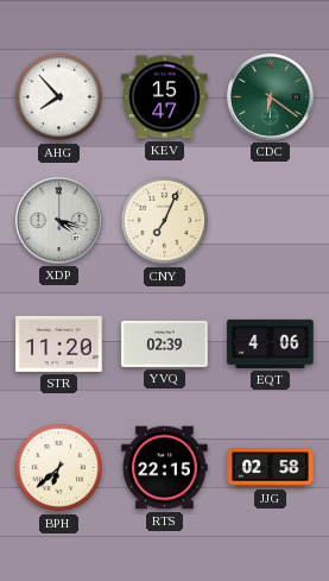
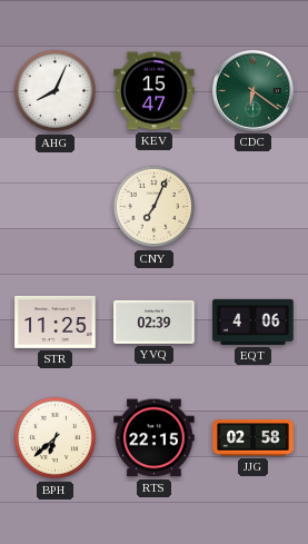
AHG: 7:53 -> 8:04 (56, 91)
XDP: 4:18 -> none (59, 221)
STR: 11:20 -> 11:25 (56, 322)
